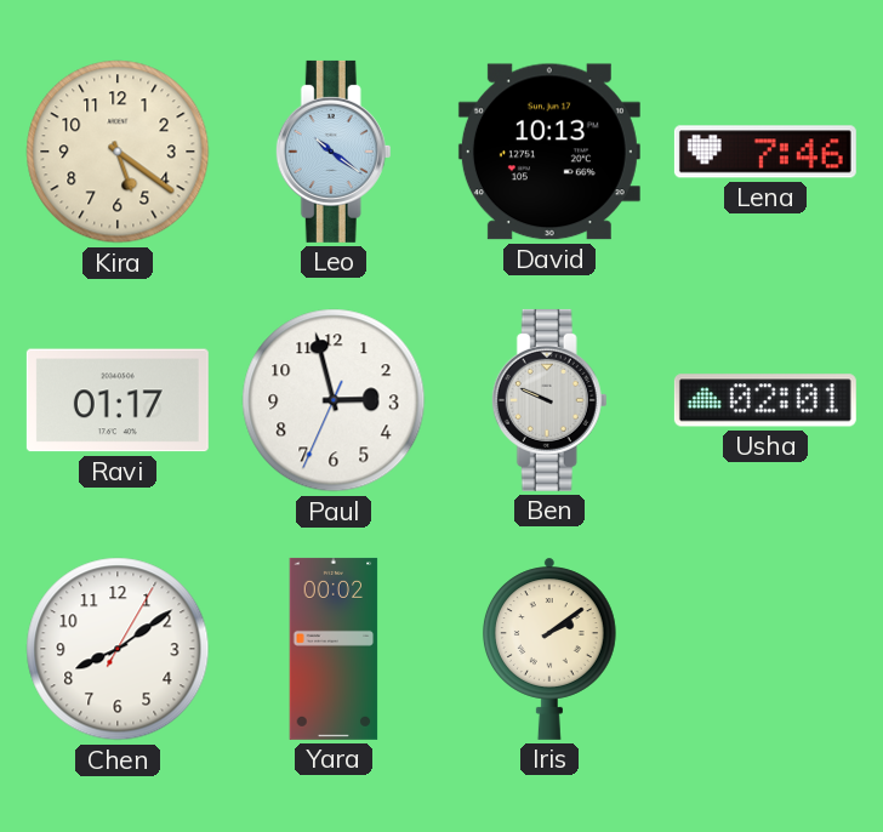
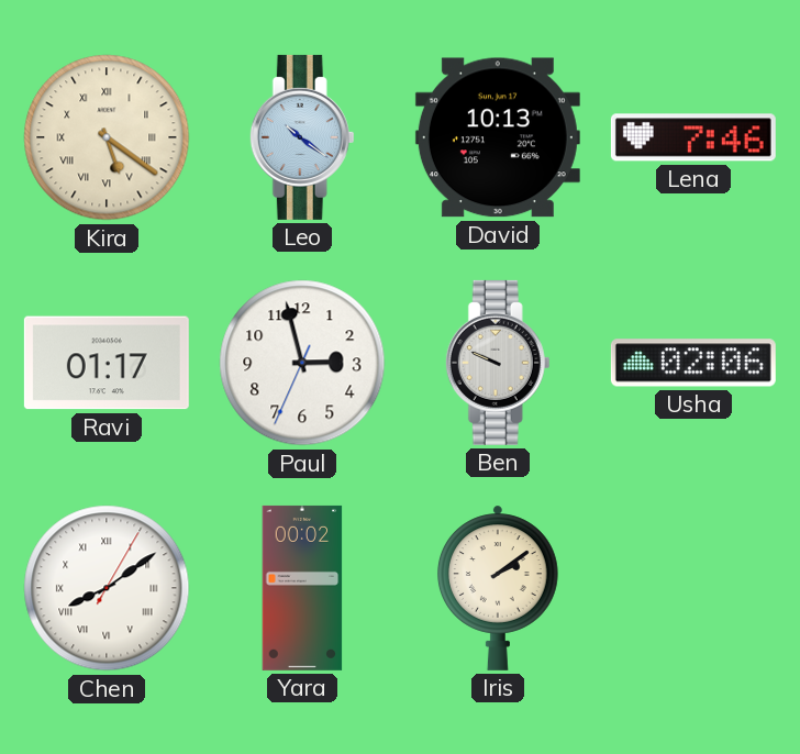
Kira numerals: Arabic -> Roman (107, 137)
Usha: 02:01 -> 02:06 (693, 363)
Chen numerals: Arabic -> Roman (107, 588)
